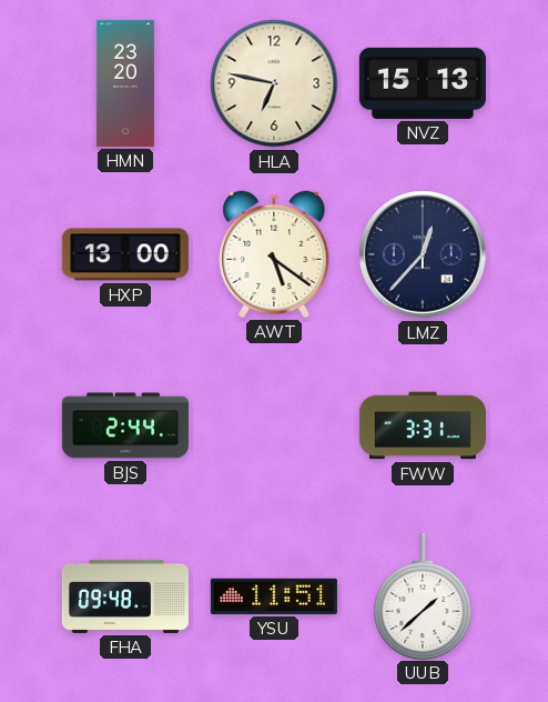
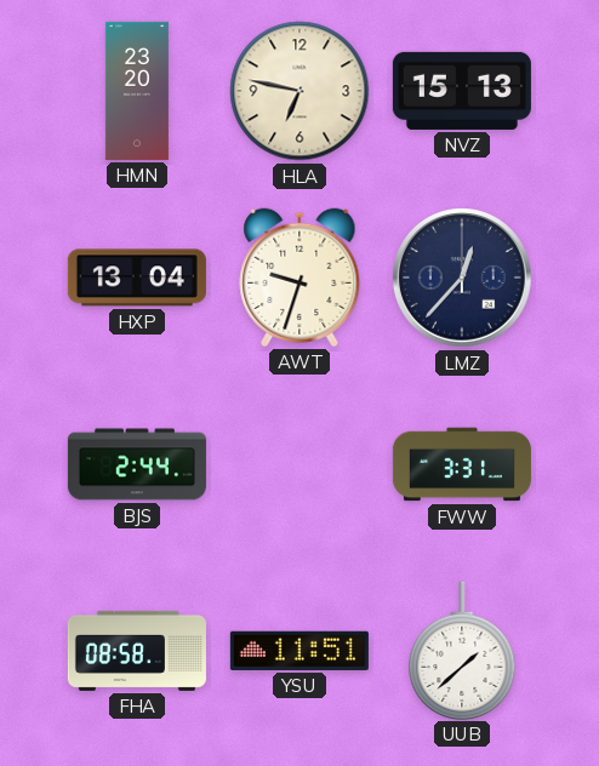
HXP: 13:00 -> 13:04 (137, 278)
AWT: 5:21 -> 9:33 (299, 278)
FHA: 09:48 -> 08:58 (137, 651)
